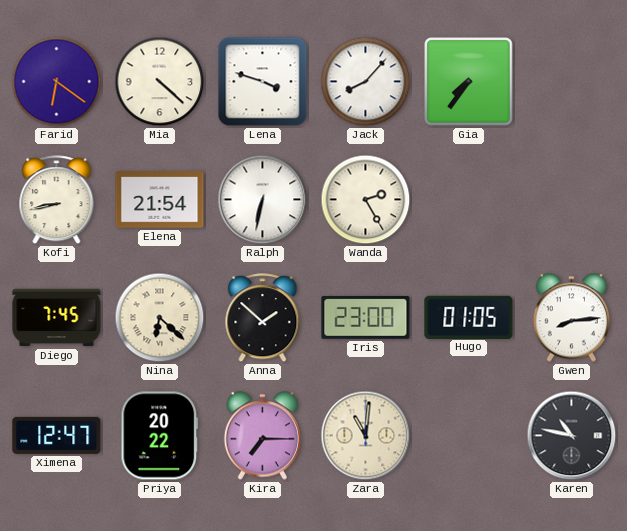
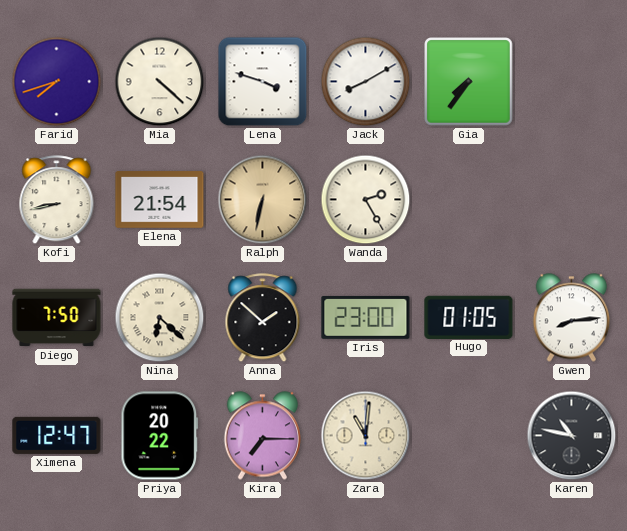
Farid: 6:21 -> 7:42 (57, 82)
Jack: 8:07 -> 8:10 (366, 82)
Ralph dial: white -> champagne (263, 200)
Diego: 7:45 -> 7:50 (57, 318)
